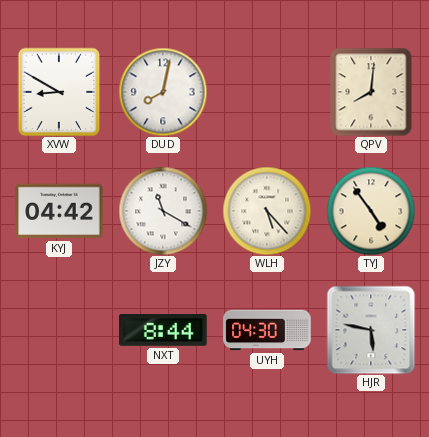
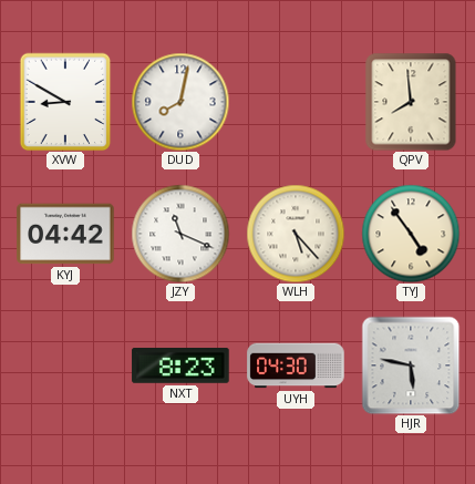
QPV: 8:01 -> 7:59 (411, 102)
JZY: 11:20 -> 11:19 (180, 234)
NXT: 8:44 -> 8:23 (180, 367)
